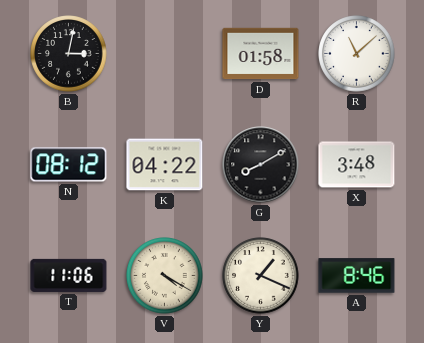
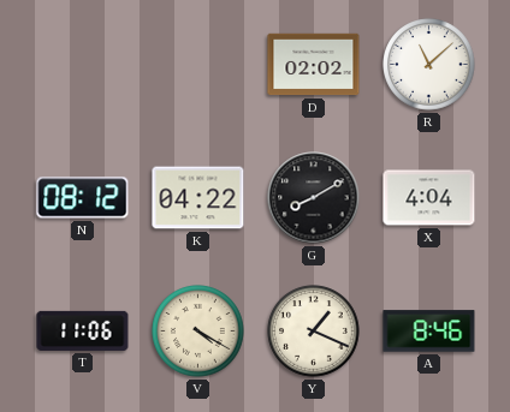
B: 3:02 -> none (69, 54)
D: 01:58 -> 02:02 (314, 65)
X: 3:48 -> 4:04 (429, 198)
